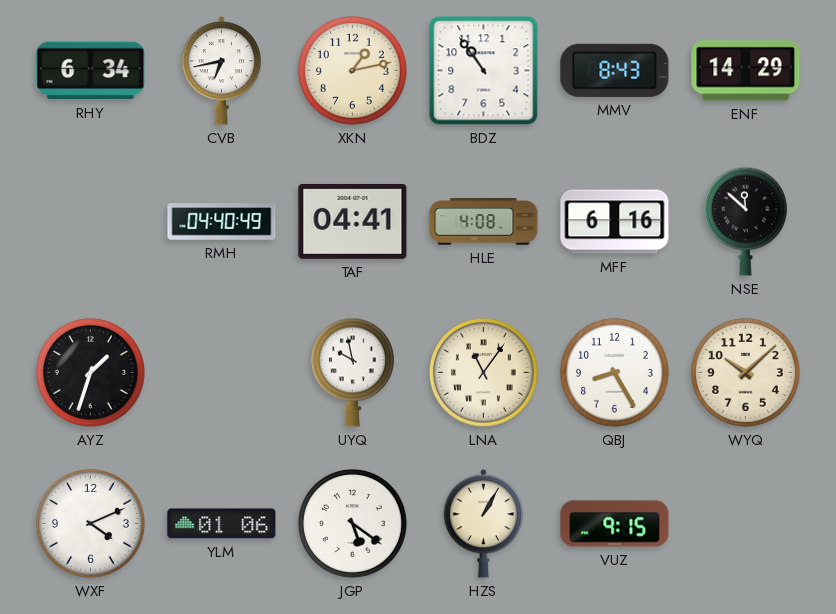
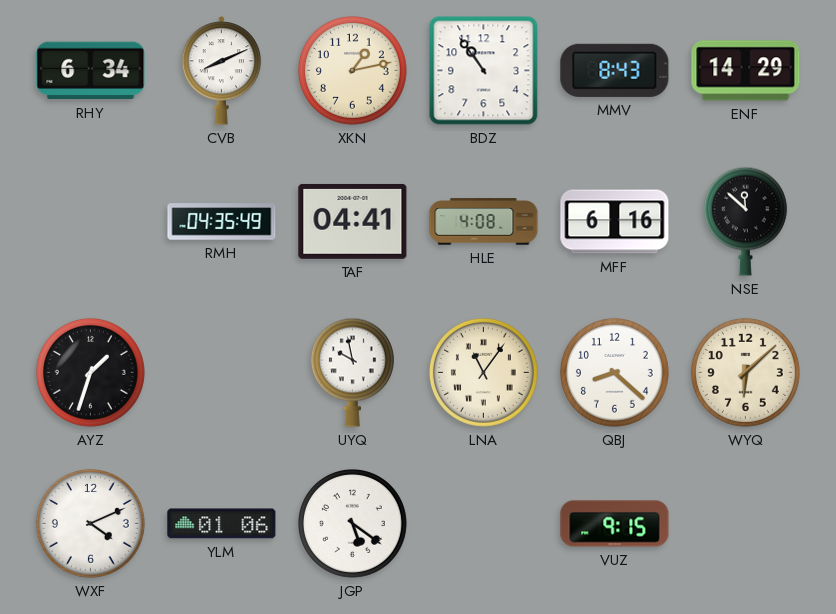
CVB: 6:43 -> 8:11 (222, 71)
RMH: 04:40 -> 04:35 (222, 222)
QBJ: 8:25 -> 8:22 (614, 372)
WYQ: 10:08 -> 6:08 (745, 372)
HZS: 1:05 -> none (484, 524)
